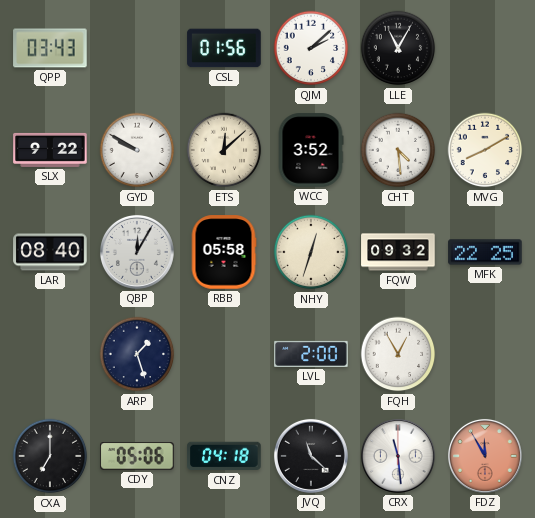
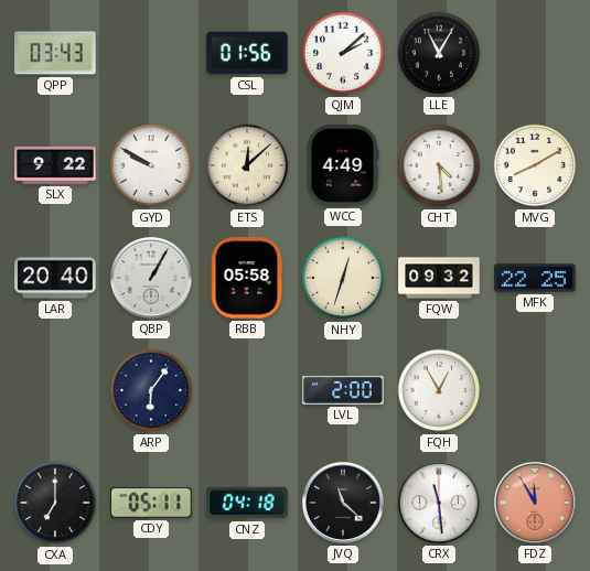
WCC: 3:52 -> 4:49 (343, 165)
LAR: 08:40 -> 20:40 (55, 278)
QBP: 12:05 -> 1:05 (151, 278)
ARP: 1:27 -> 6:06 (151, 390)
CDY: 05:06 -> 05:11 (151, 503)
